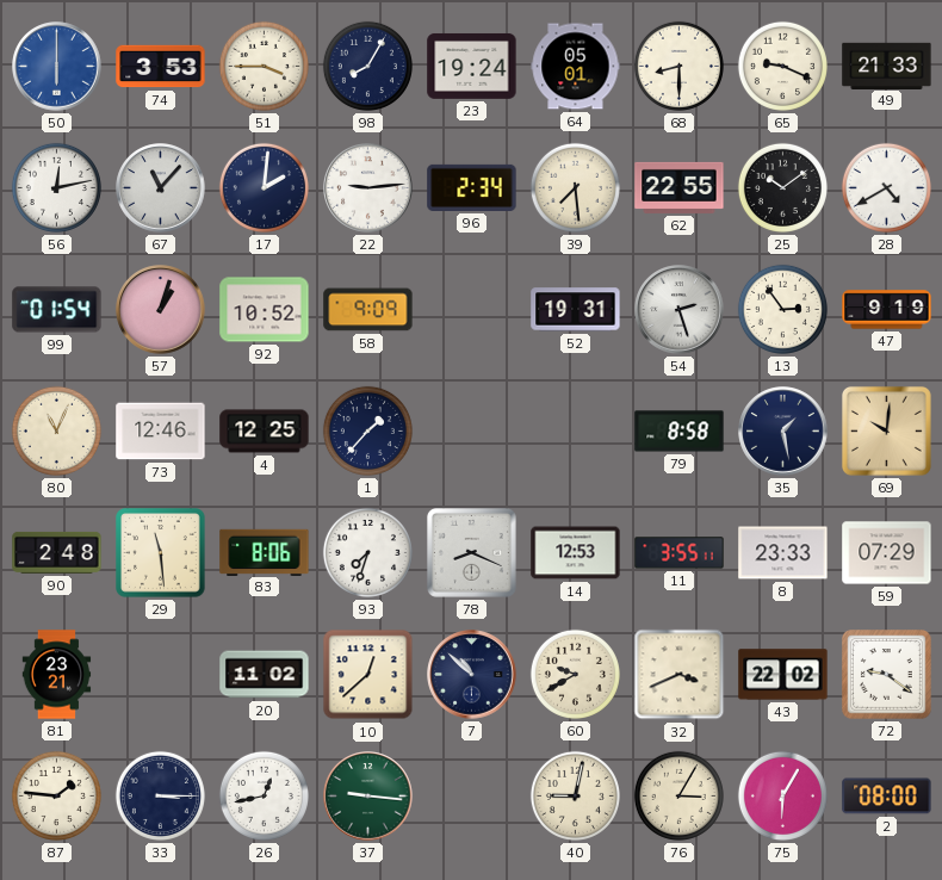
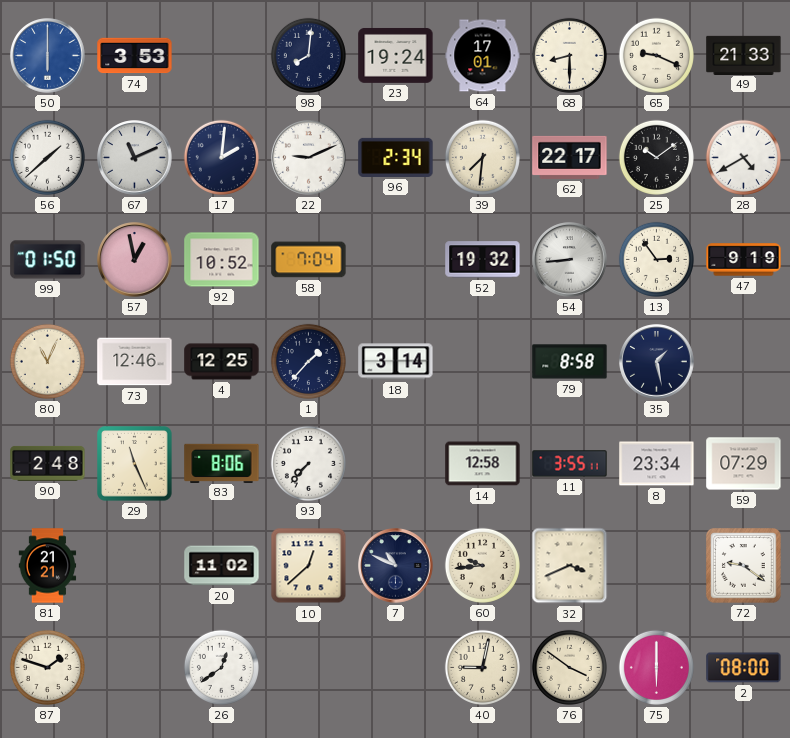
51: 3:45 -> none (264, 66)
98: 8:05 -> 8:01 (308, 55)
64: 05:01 -> 17:01 (483, 56)
56: 12:13 -> 1:38 (47, 157)
67: 11:07 -> 11:11 (135, 158)
22: 9:14 -> 9:11 (309, 158)
39: 7:29 -> 7:31 (482, 157)
62: 22:55 -> 22:17 (570, 157)
99: 01:54 -> 01:50 (48, 260)
57: 1:03 -> 12:58 (135, 260)
58: 9:09 -> 7:04 (309, 260)
52: 19:31 -> 19:32 (483, 260)
54: 2:27 -> 8:44 (570, 260)
18: none -> 3:14 (396, 362)
69: 10:01 -> none (886, 430)
29: 11:29 -> 11:26 (135, 464)
93: 7:33 -> 7:37 (308, 463)
78: 8:19 -> none (471, 552)
14: 12:53 -> 12:58 (483, 464)
8: 23:33 -> 23:34 (657, 464)
81: 23:21 -> 21:21 (48, 566)
7: 10:52 -> 10:49 (396, 566)
60: 9:40 -> 9:44 (482, 565)
43: 22:02 -> none (783, 675)
87: 1:46 -> 1:48 (47, 667)
33: 3:15 -> none (160, 795)
26: 12:43 -> 12:39 (221, 667)
37: 9:16 -> none (368, 797)
76: 3:05 -> 3:51 (569, 667)
75: 6:05 -> 6:00 (656, 667)
